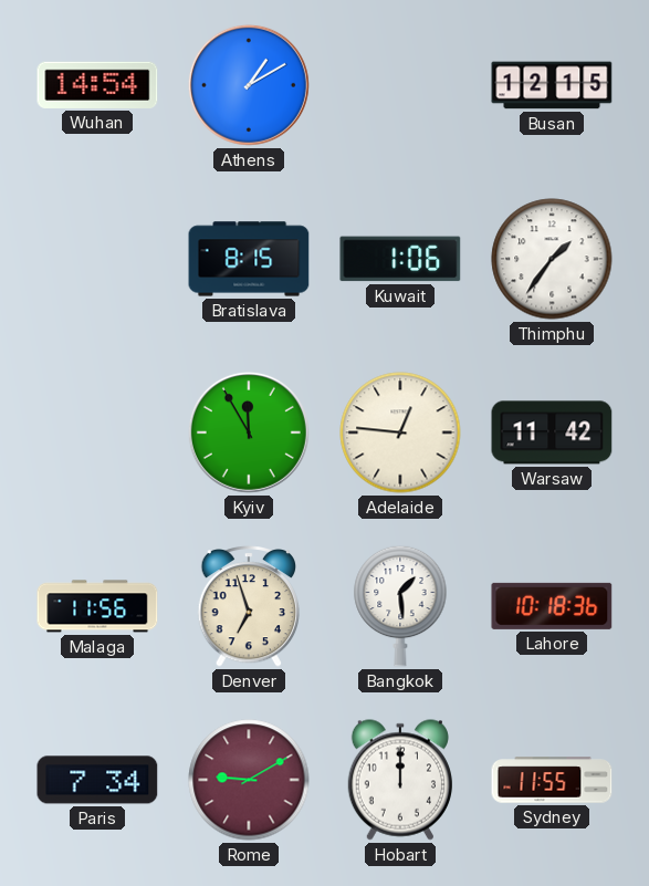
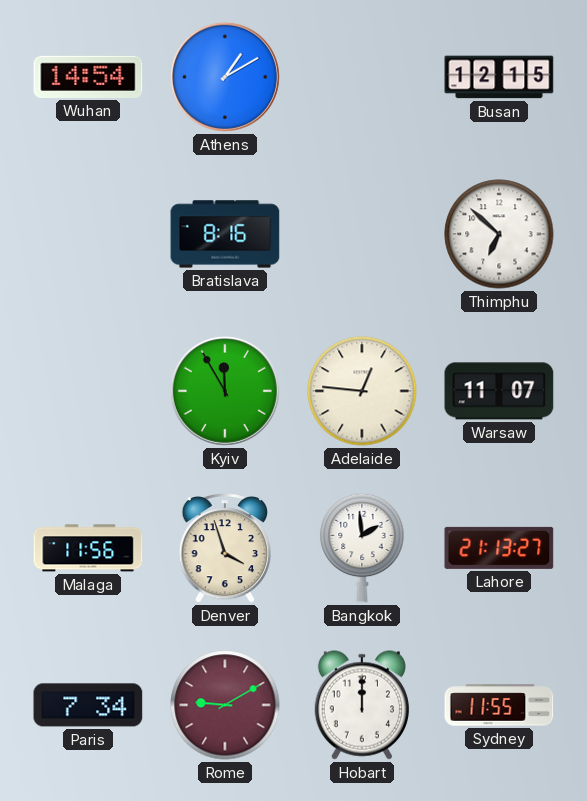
Bratislava: 8:15 -> 8:16 (225, 234)
Kuwait: 1:06 -> none (400, 259)
Thimphu: 1:36 -> 6:52 (499, 234)
Warsaw: 11:42 -> 11:07 (499, 391)
Denver: 6:57 -> 3:57 (225, 549)
Bangkok: 1:29 -> 1:59 (362, 548)
Lahore: 10:18 -> 21:13 (499, 548)
